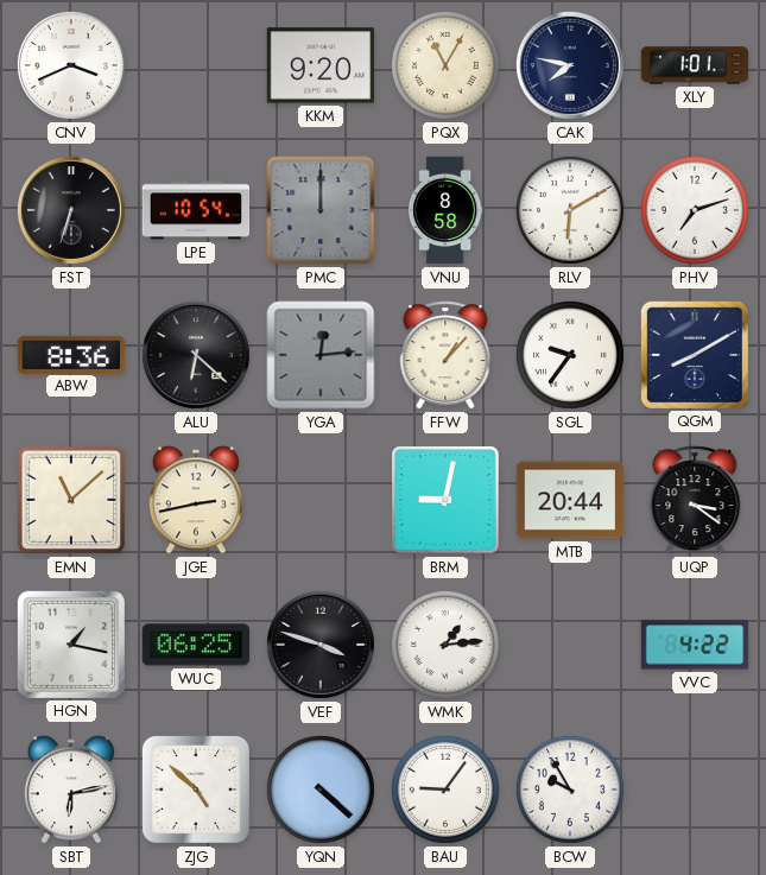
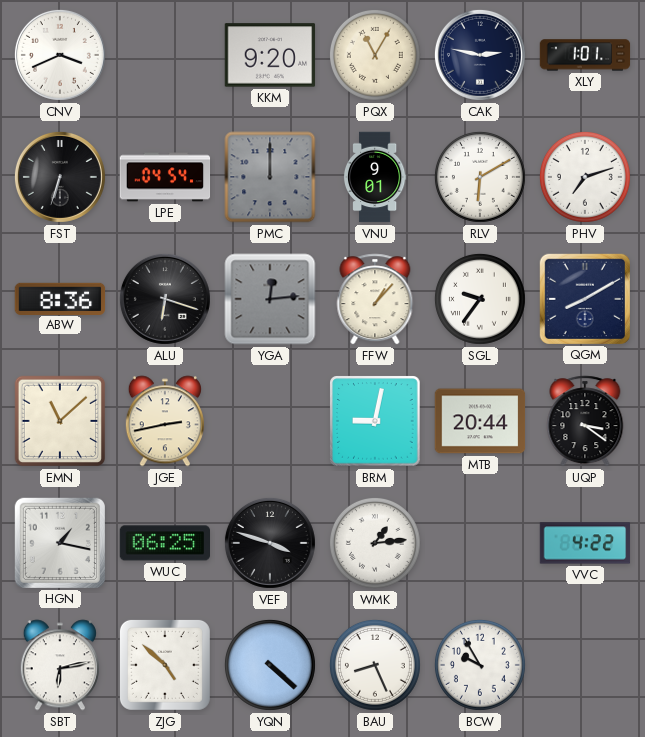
CAK: 7:47 -> 2:47 (480, 55)
LPE: 10:54 -> 04:54 (165, 177)
VNU: 8:58 -> 9:01 (375, 177)
ALU: 6:22 -> 6:18 (165, 299)
BAU: 9:06 -> 8:26 (375, 665)
